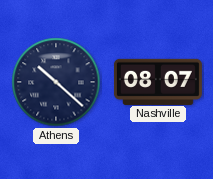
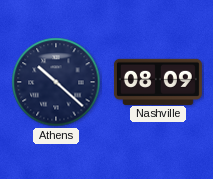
Nashville: 08:07 -> 08:09 (158, 81)
